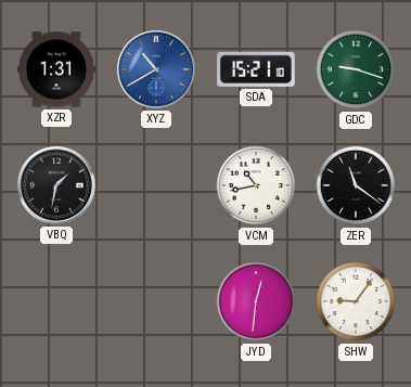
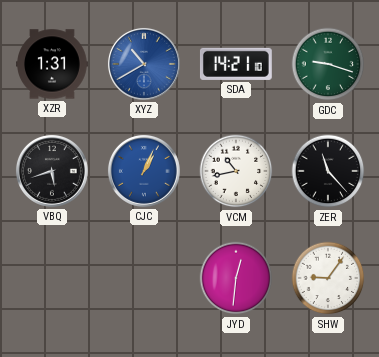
SDA: 15:21 -> 14:21 (236, 64)
VBQ: 1:32 -> 5:42 (52, 171)
CJC: none -> 1:04 (144, 171)
ZER: 11:21 -> 11:23 (328, 171)
